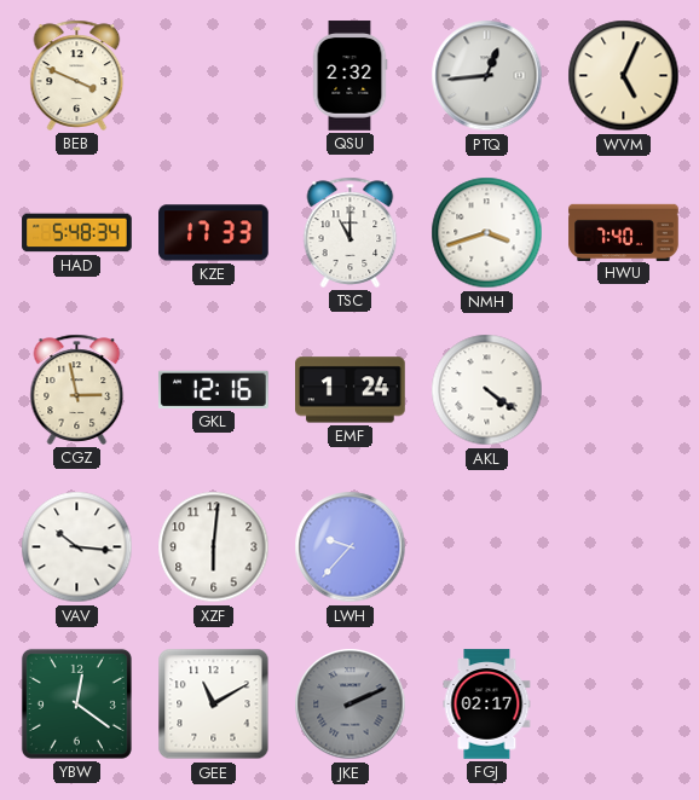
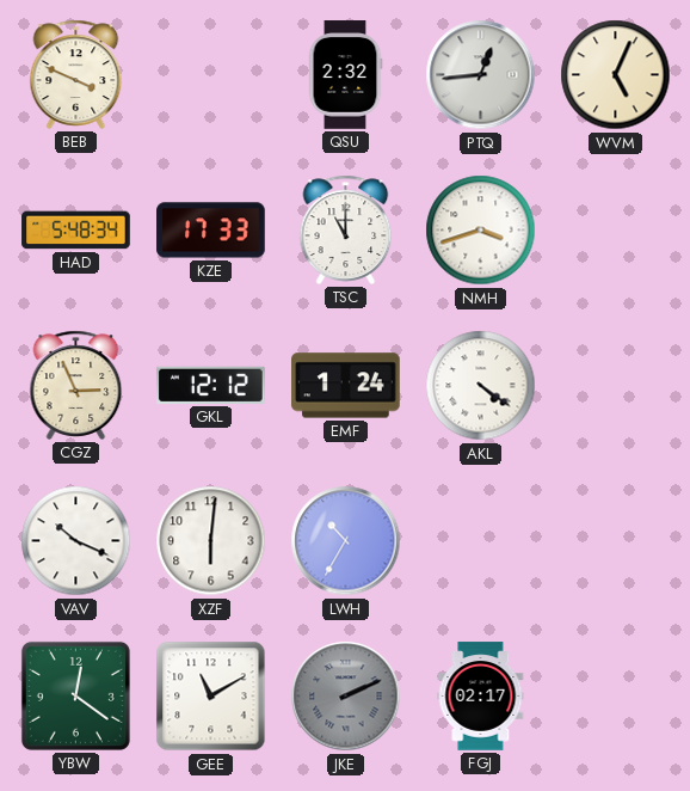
HWU: 7:40 -> none (624, 232)
CGZ: 2:58 -> 2:56 (76, 385)
GKL: 12:16 -> 12:12 (211, 385)
VAV: 10:16 -> 10:19 (76, 541)
LWH: 9:37 -> 10:35 (346, 541)
